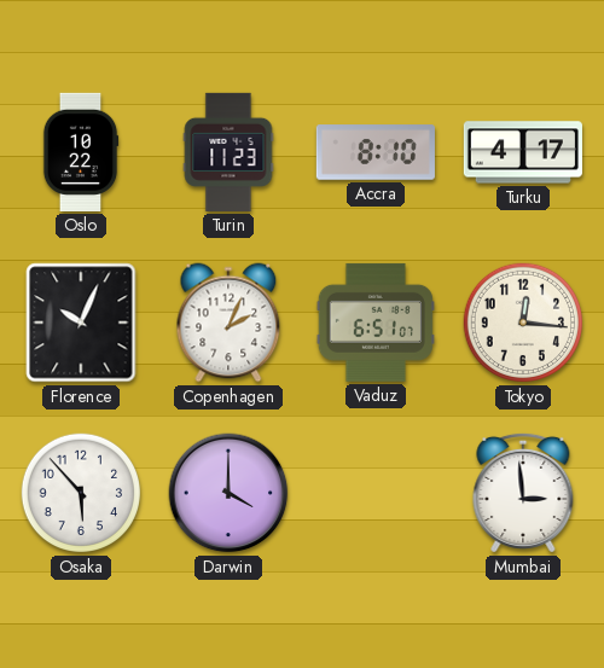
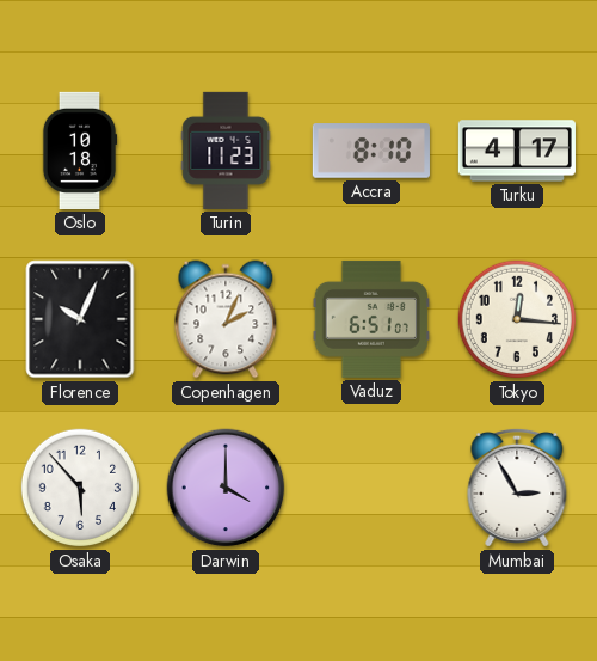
Oslo: 10:22 -> 10:18 (80, 151)
Mumbai: 2:59 -> 2:55 (517, 488)
